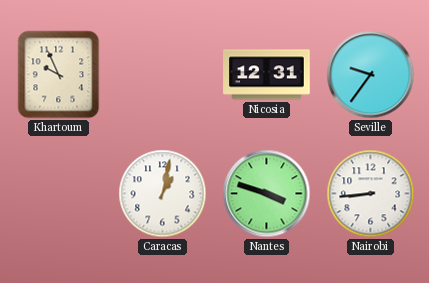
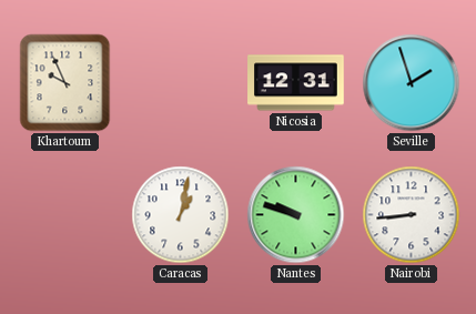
Seville: 9:36 -> 1:57 (412, 83)
Nantes: 3:48 -> 9:48 (296, 215)
